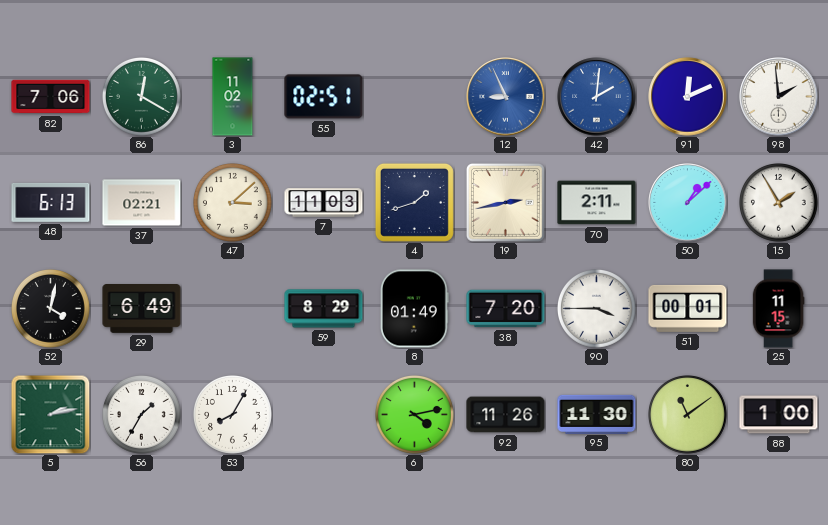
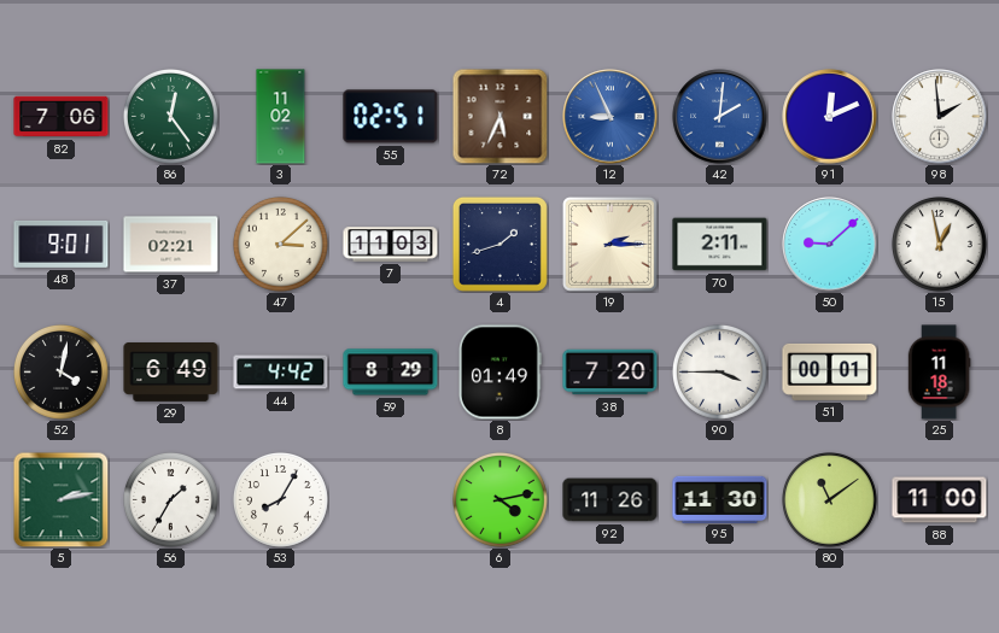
86: 12:20 -> 12:24 (171, 117)
72: none -> 5:34 (499, 116)
48: 6:13 -> 9:01 (62, 244)
19: 2:43 -> 2:15 (609, 244)
50: 1:08 -> 9:08 (830, 245)
15: 1:55 -> 12:58 (940, 245)
44: none -> 4:42 (281, 373)
25: 11:15 -> 11:18 (939, 373)
88: 1:00 -> 11:00 (940, 500)
